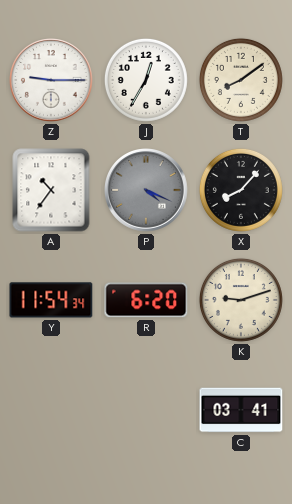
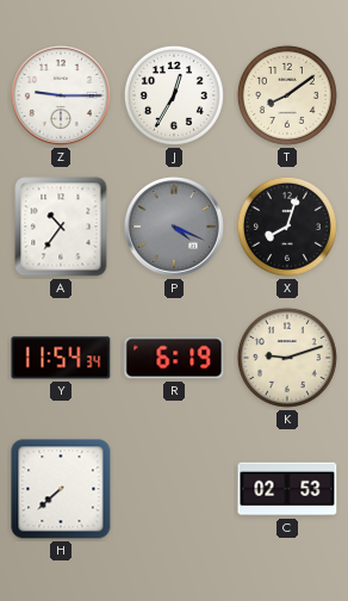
X: 8:07 -> 8:03 (287, 227)
R: 6:20 -> 6:19 (174, 358)
H: none -> 7:38 (61, 489)
C: 03:41 -> 02:53 (287, 489)
